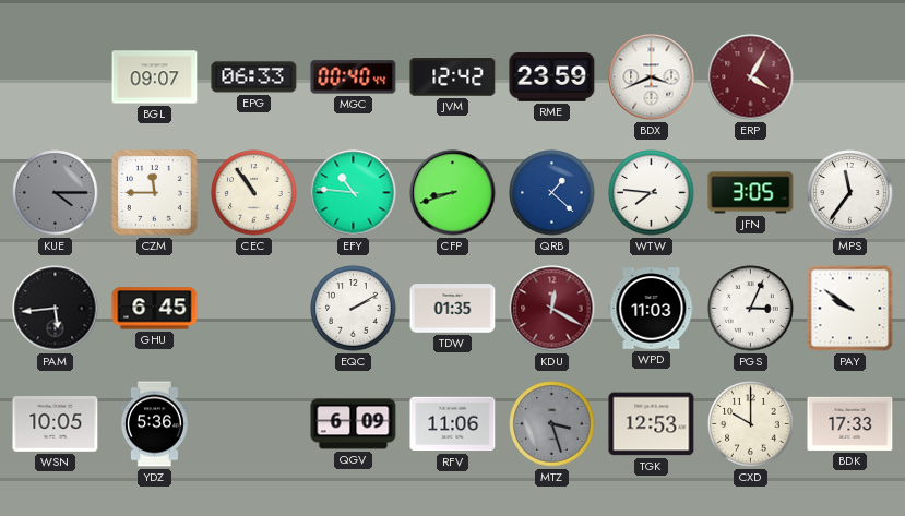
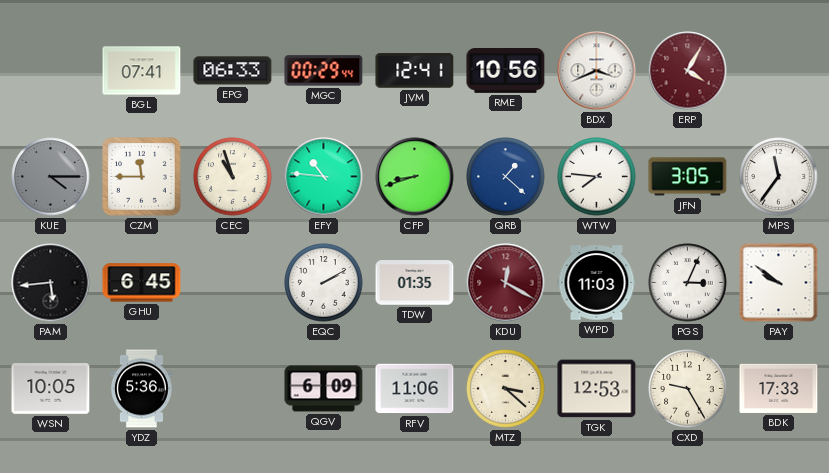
BGL: 09:07 -> 07:41 (142, 71)
MGC: 00:40 -> 00:29 (324, 71)
JVM: 12:42 -> 12:41 (415, 71)
RME: 23:59 -> 10:56 (506, 71)
CEC: 10:54 -> 10:57 (233, 177)
MTZ: 3:27 -> 3:22 (506, 389)
MTZ dial: grey -> cream (506, 389)
CXD: 10:00 -> 9:25 (688, 389)
